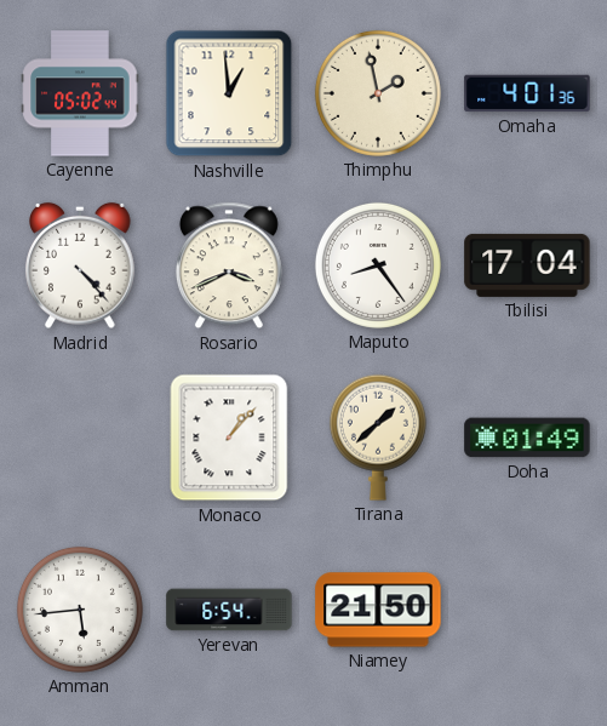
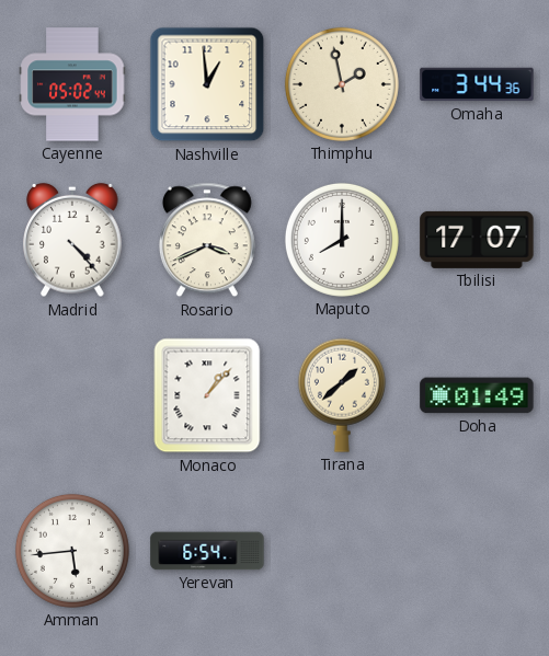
Omaha: 4:01 -> 3:44 (477, 84)
Maputo: 8:24 -> 8:00 (342, 240)
Tbilisi: 17:04 -> 17:07 (477, 240)
Niamey: 21:50 -> none (378, 610)
